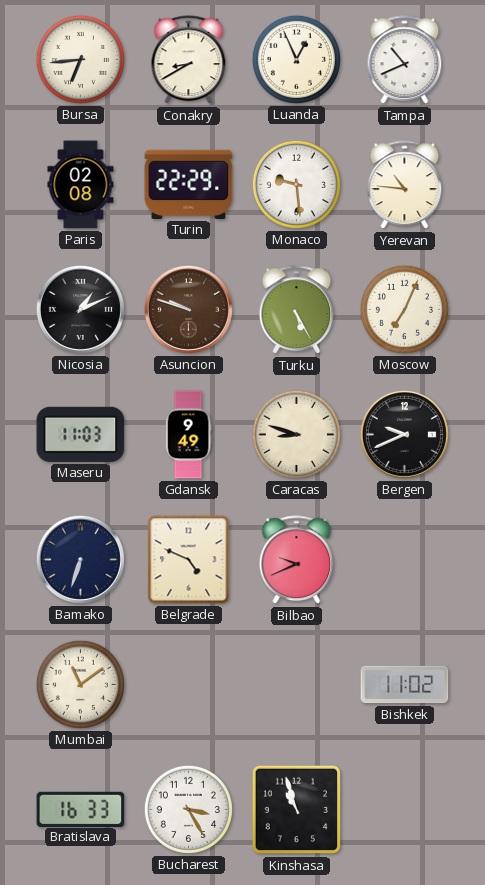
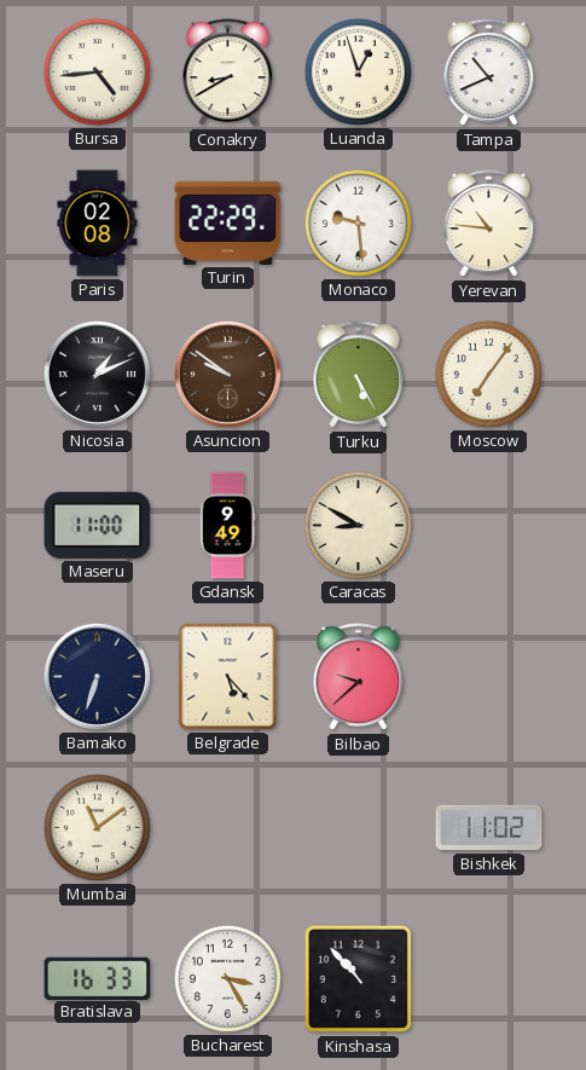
Bursa: 6:44 -> 4:44 (97, 71)
Luanda: 12:56 -> 12:57 (358, 71)
Asuncion: 9:48 -> 9:51 (227, 374)
Moscow: 7:04 -> 7:06 (488, 374)
Maseru: 11:03 -> 11:00 (98, 525)
Caracas: 8:48 -> 8:50 (358, 525)
Bergen: 9:41 -> none (404, 434)
Belgrade: 4:49 -> 5:23 (228, 677)
Bilbao: 9:41 -> 9:38 (359, 677)
Kinshasa: 10:57 -> 10:53 (359, 979)
